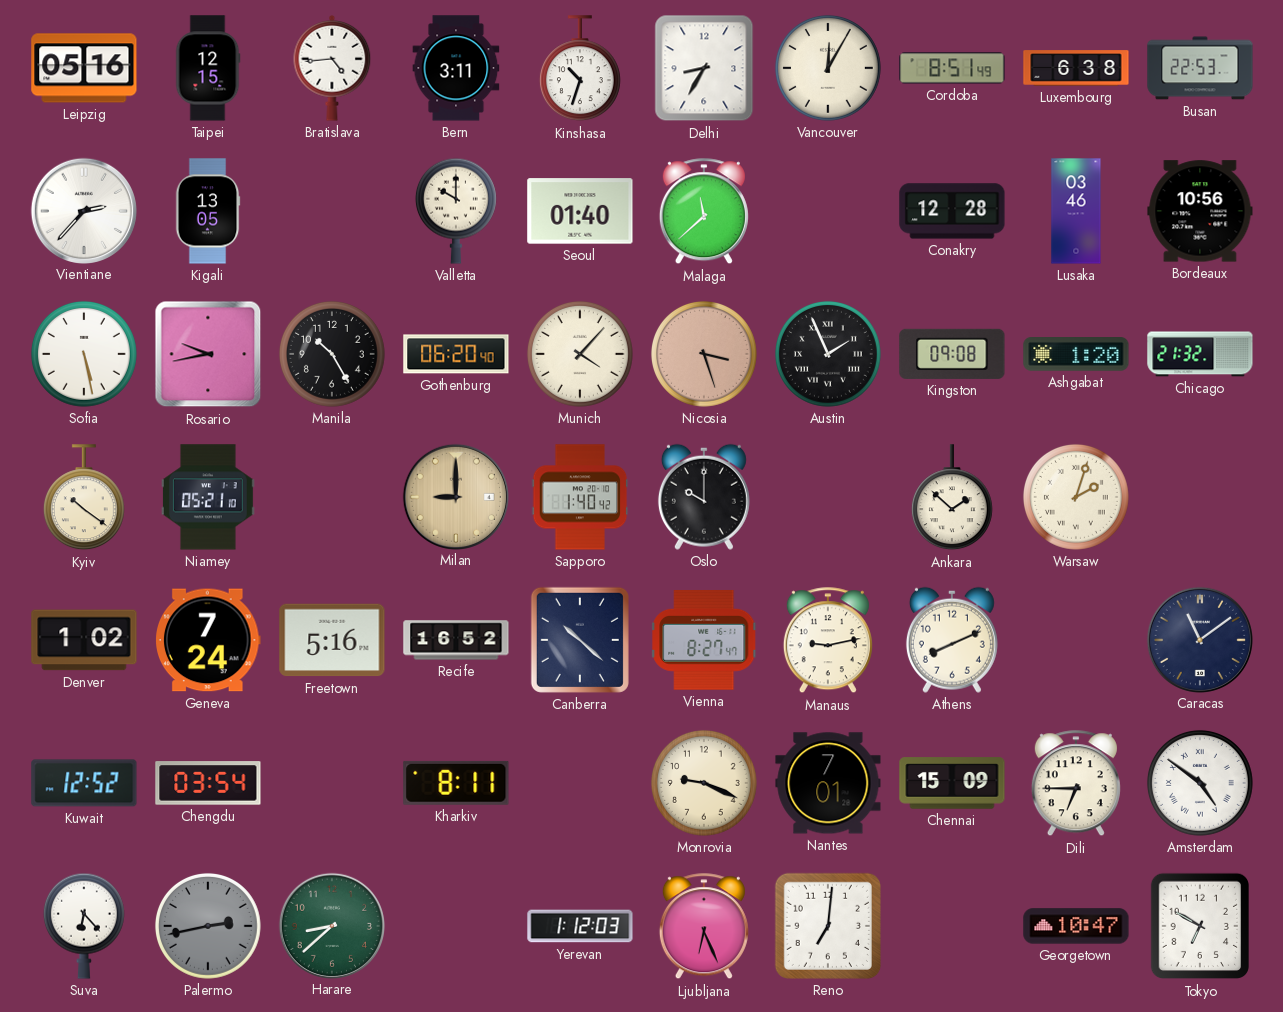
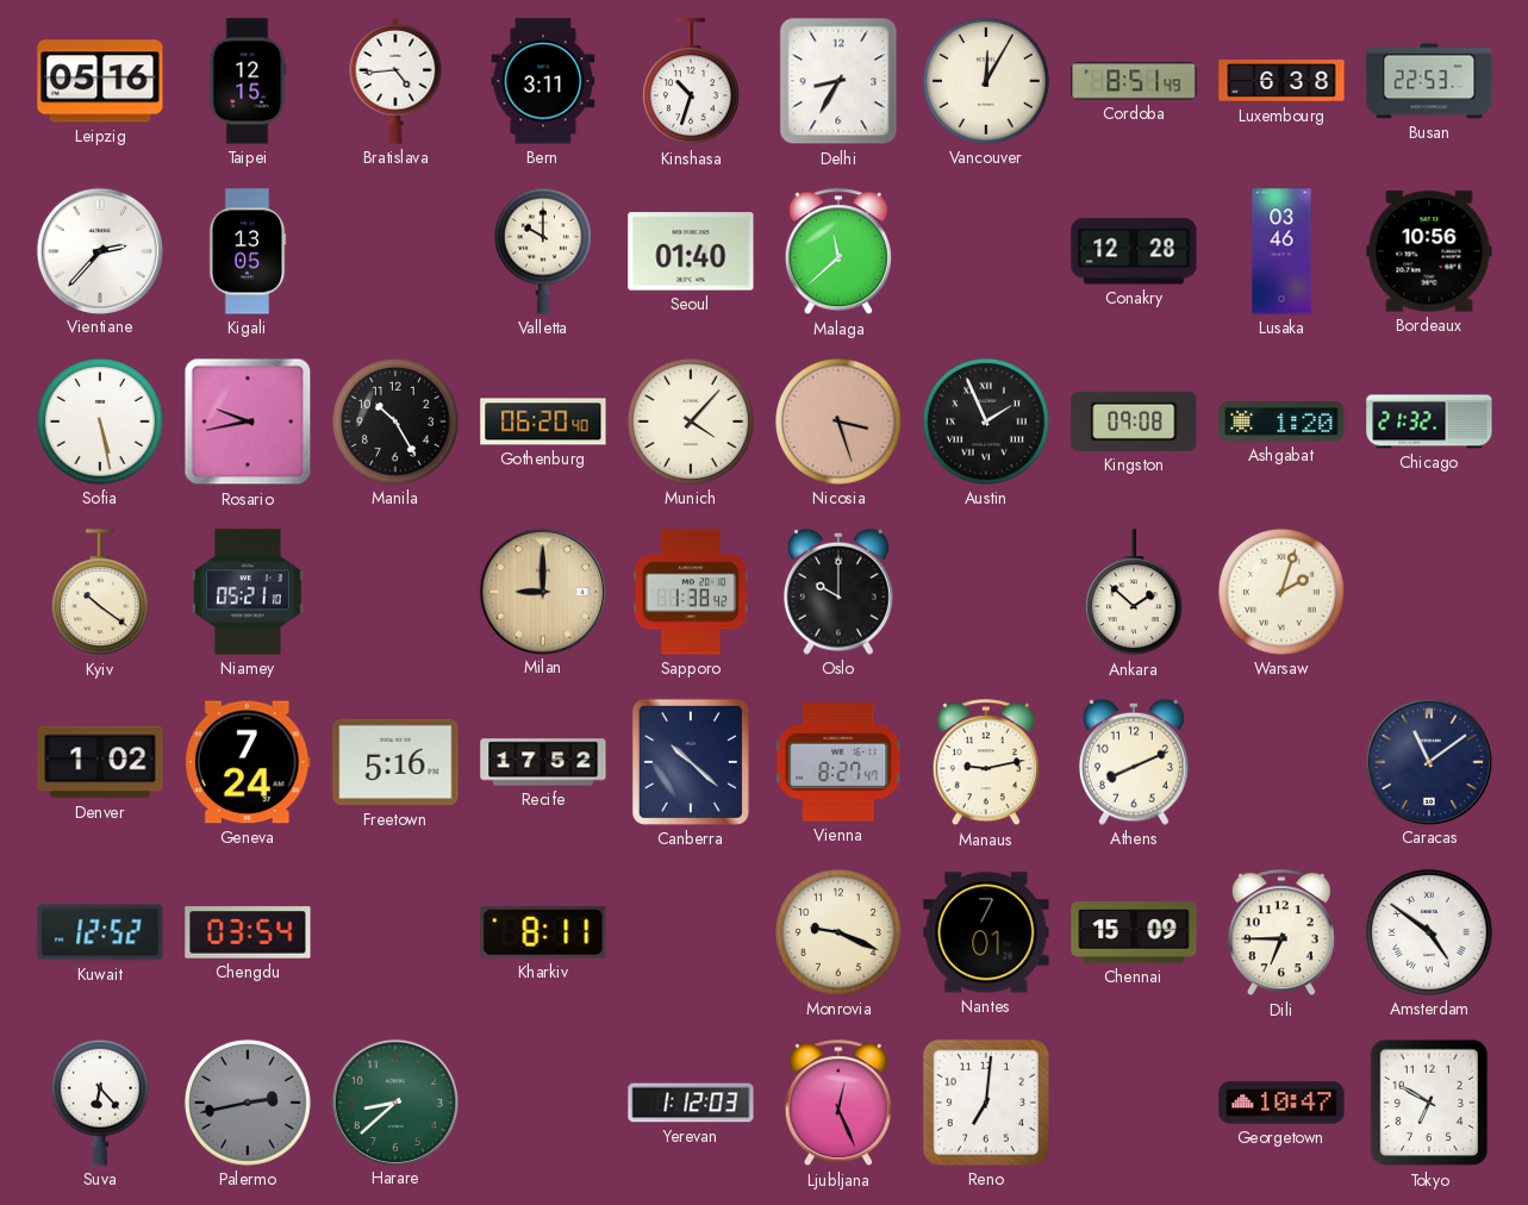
Sapporo: 1:40 -> 1:38 (691, 592)
Recife: 16:52 -> 17:52 (543, 762)
Ljubljana: 6:26 -> 12:26 (838, 1104)
